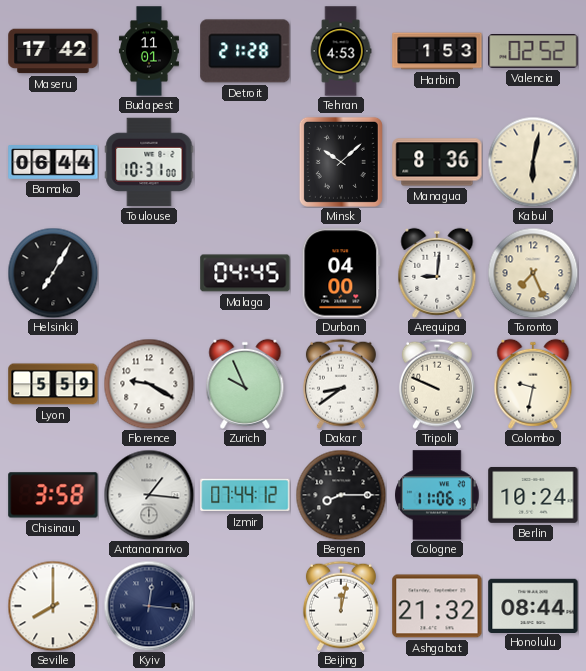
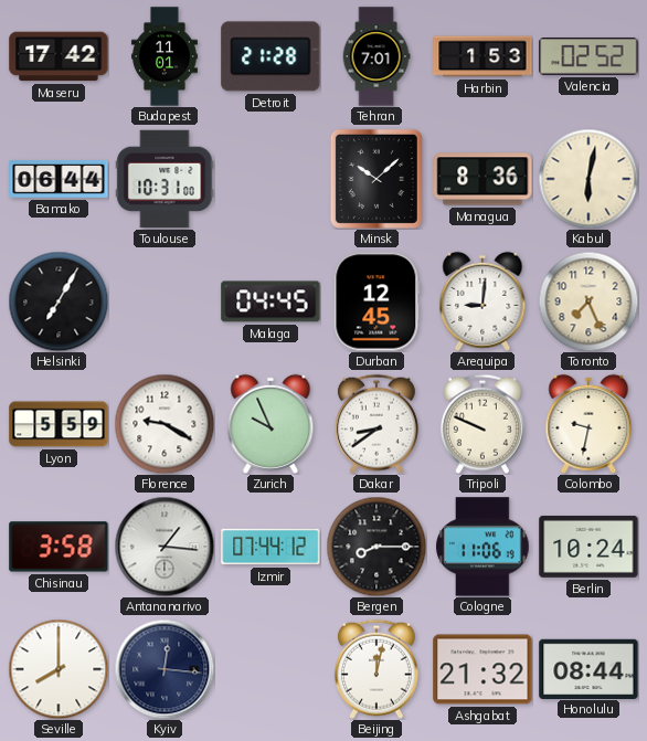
Tehran: 4:53 -> 7:01 (376, 56)
Durban: 04:00 -> 12:45 (376, 301)
